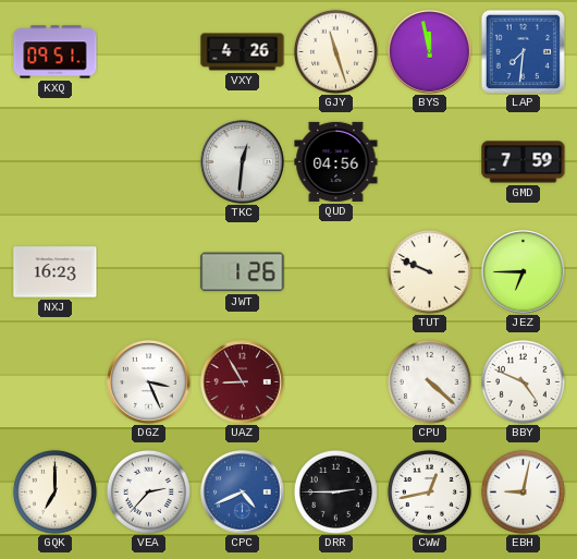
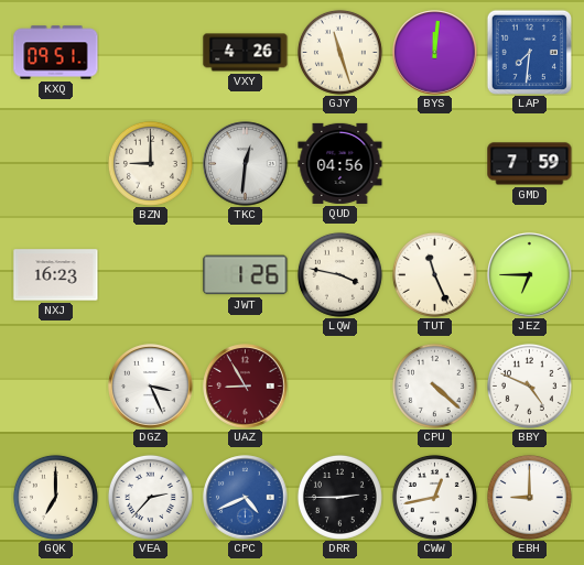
BYS: 11:58 -> 12:01 (435, 53)
BZN: none -> 9:00 (150, 163)
LQW: none -> 3:47 (339, 274)
TUT: 9:49 -> 11:26 (434, 274)
EBH: 9:02 -> 9:00 (529, 497)
